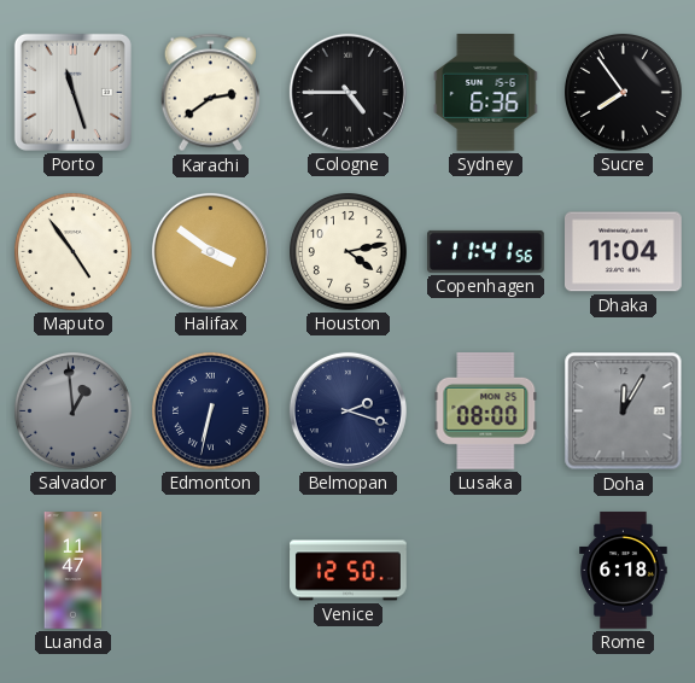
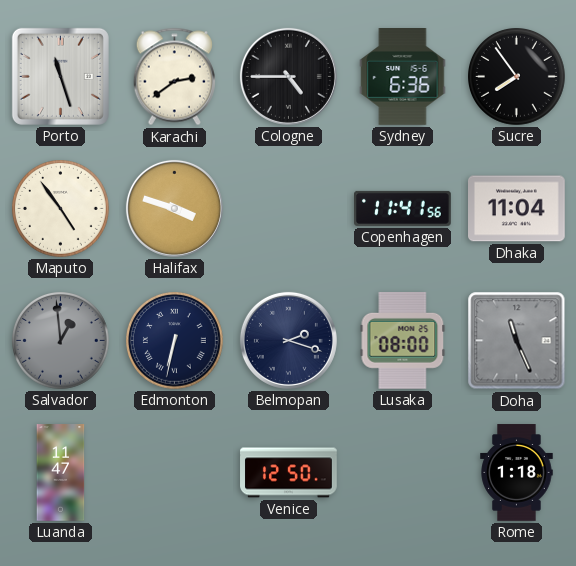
Halifax: 3:51 -> 3:48 (174, 208)
Houston: 4:13 -> none (349, 252)
Doha: 12:05 -> 11:26 (517, 341)
Rome: 6:18 -> 1:18 (517, 473)
